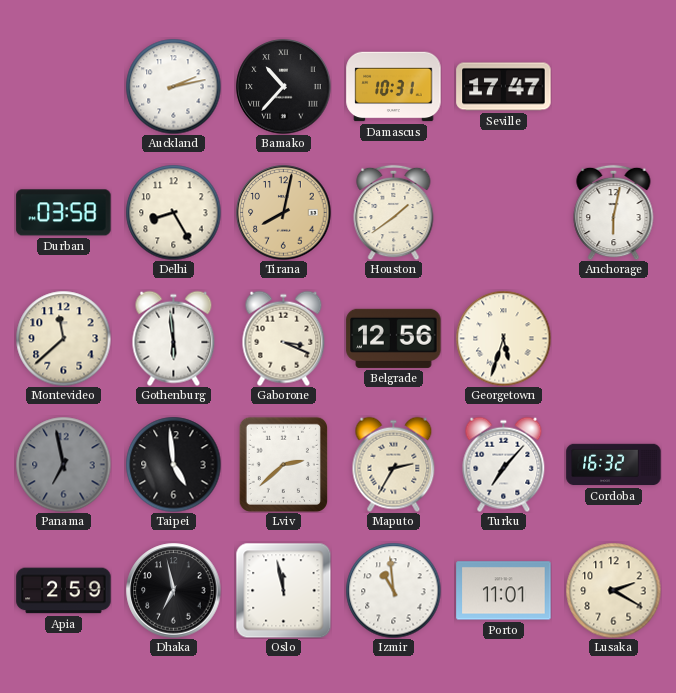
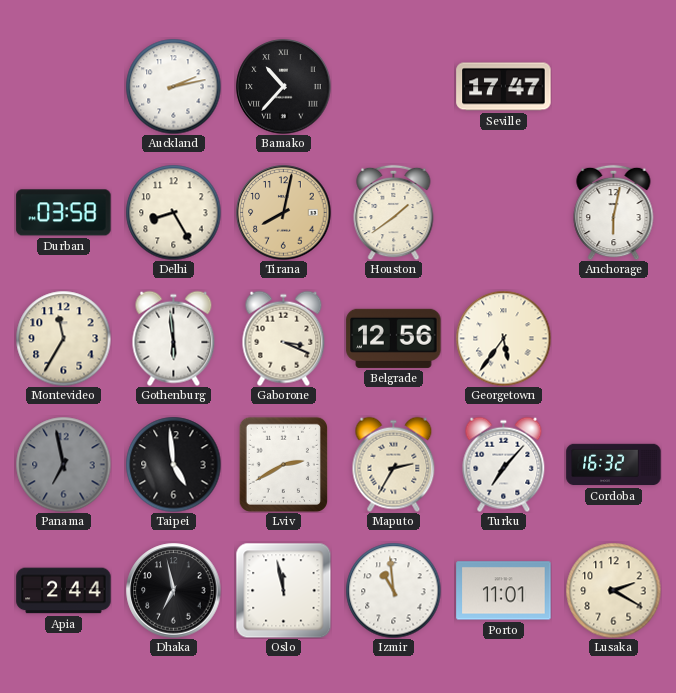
Damascus: 10:31 -> none (394, 87)
Montevideo: 11:38 -> 11:35 (63, 338)
Georgetown: 5:33 -> 5:36 (503, 338)
Lviv: 2:38 -> 2:40 (283, 464)
Apia: 2:59 -> 2:44 (64, 591)
